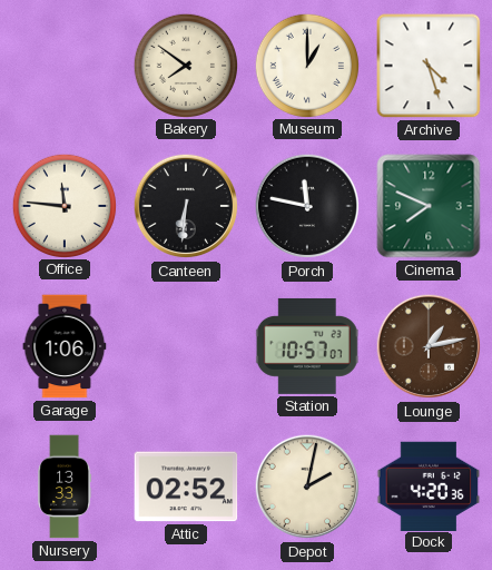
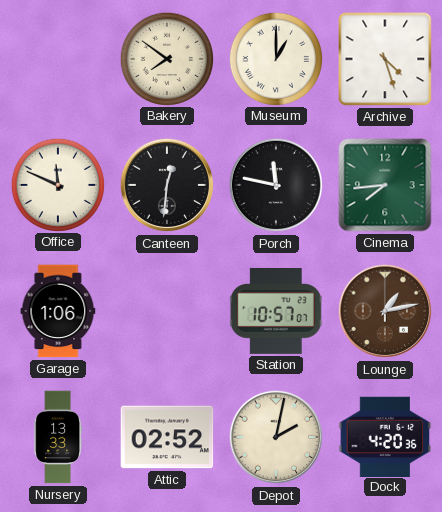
Office: 11:46 -> 11:49 (57, 184)
Canteen: 6:31 -> 12:31 (167, 185)
Cinema: 7:49 -> 7:44 (385, 185)
